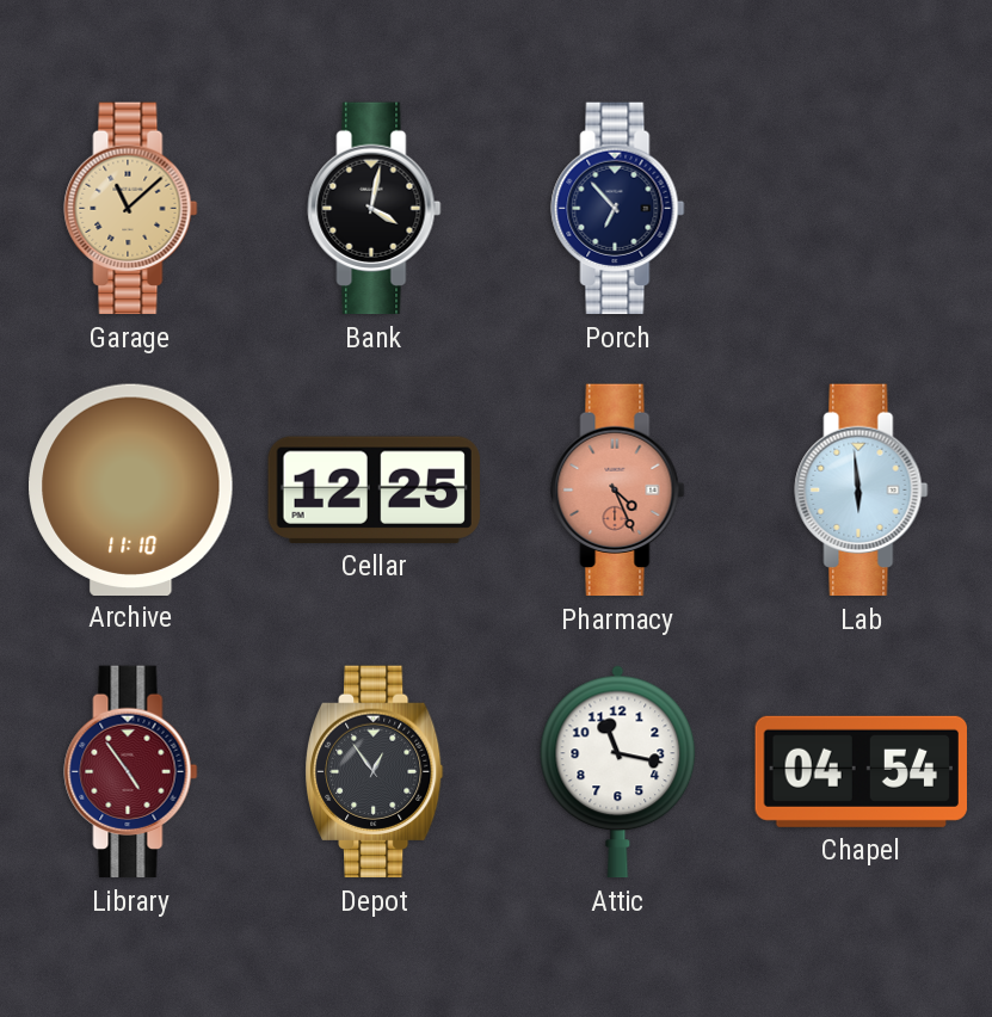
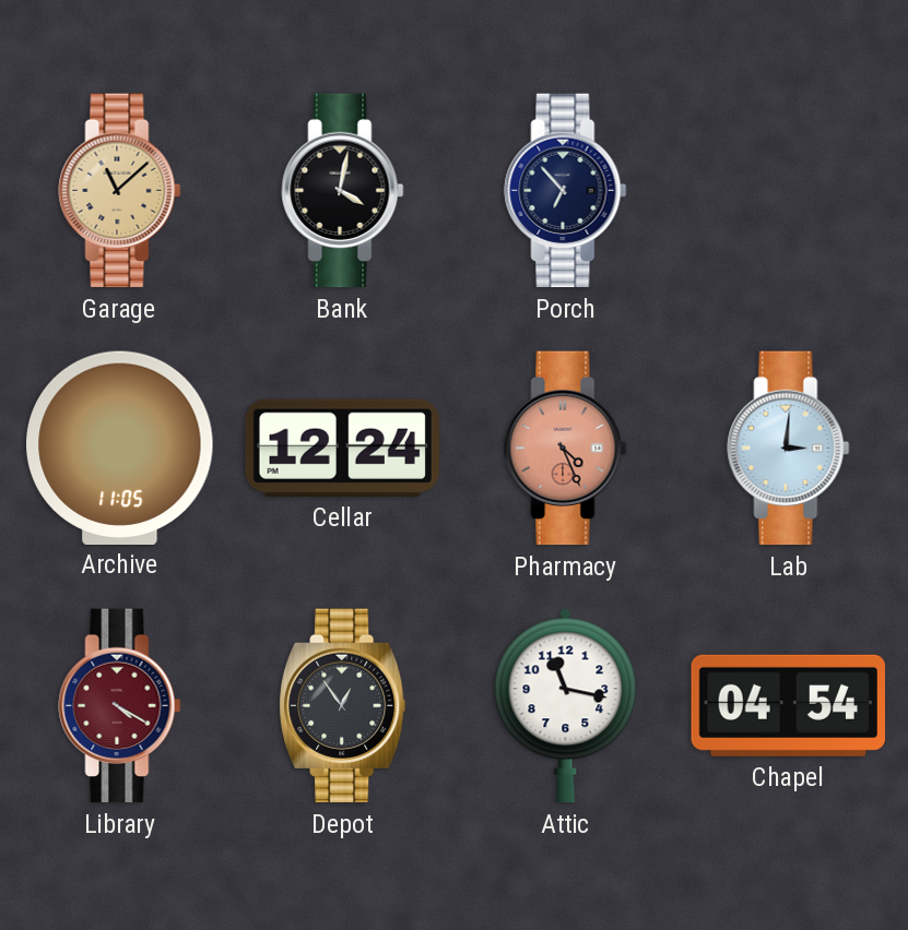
Archive: 11:10 -> 11:05 (120, 448)
Cellar: 12:25 -> 12:24 (342, 448)
Lab: 5:59 -> 3:01 (789, 449)
Library: 4:54 -> 4:20 (120, 706)
